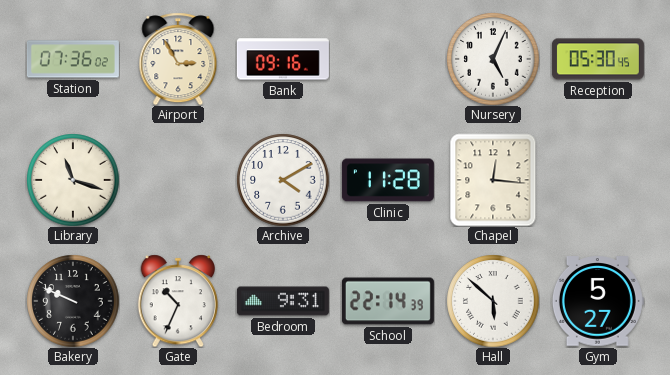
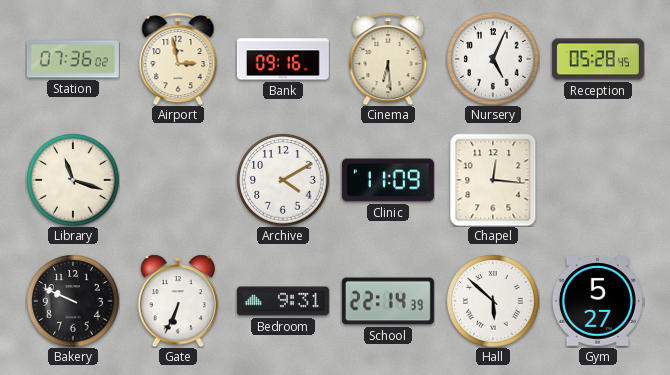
Airport: 2:55 -> 2:58 (178, 59)
Cinema: none -> 6:29 (388, 59)
Reception: 05:30 -> 05:28 (598, 59)
Clinic: 11:28 -> 11:09 (388, 180)
Gate: 10:34 -> 6:34 (178, 301)
